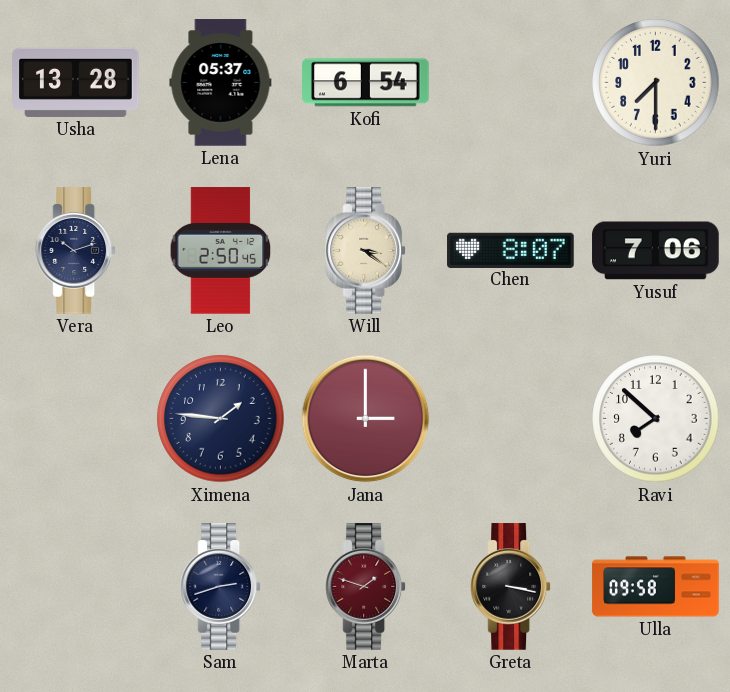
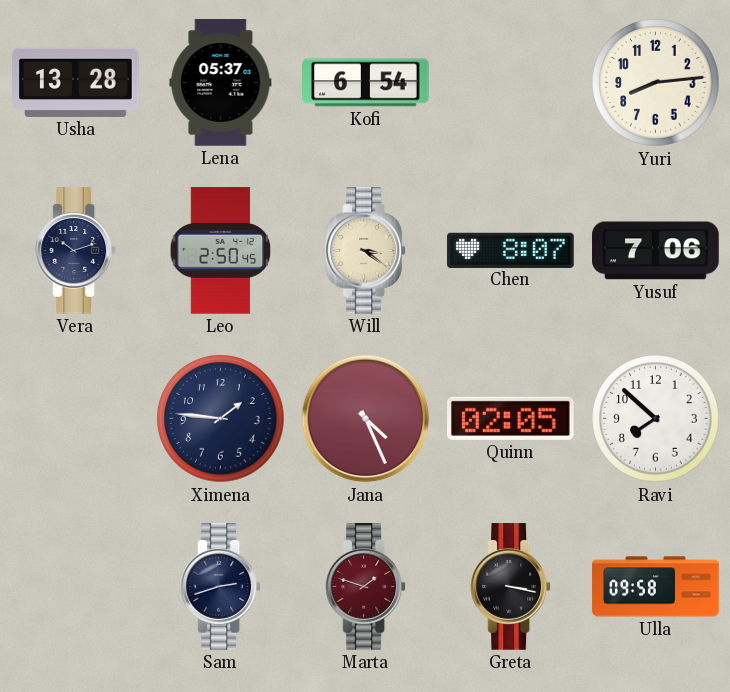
Yuri: 7:30 -> 8:14 (656, 83)
Jana: 3:00 -> 4:26 (366, 419)
Quinn: none -> 02:05 (511, 418)
